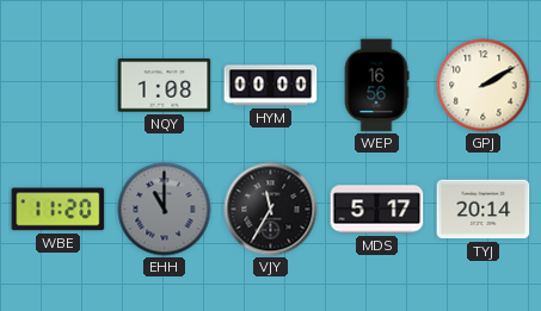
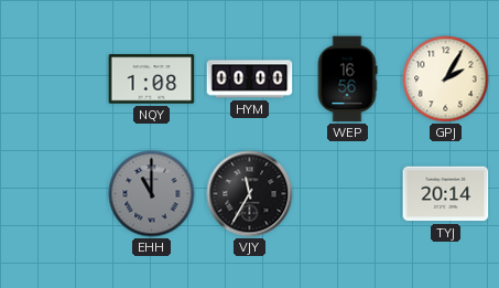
GPJ: 2:10 -> 2:05 (446, 79)
WBE: 11:20 -> none (59, 210)
MDS: 5:17 -> none (377, 210)
